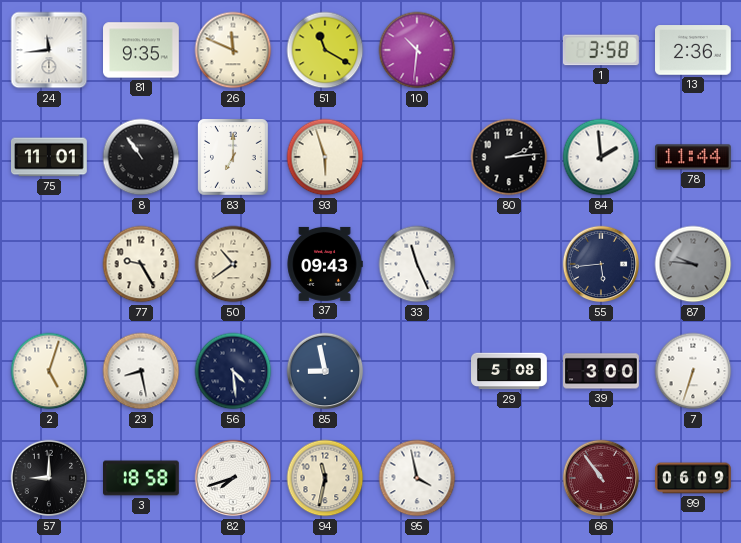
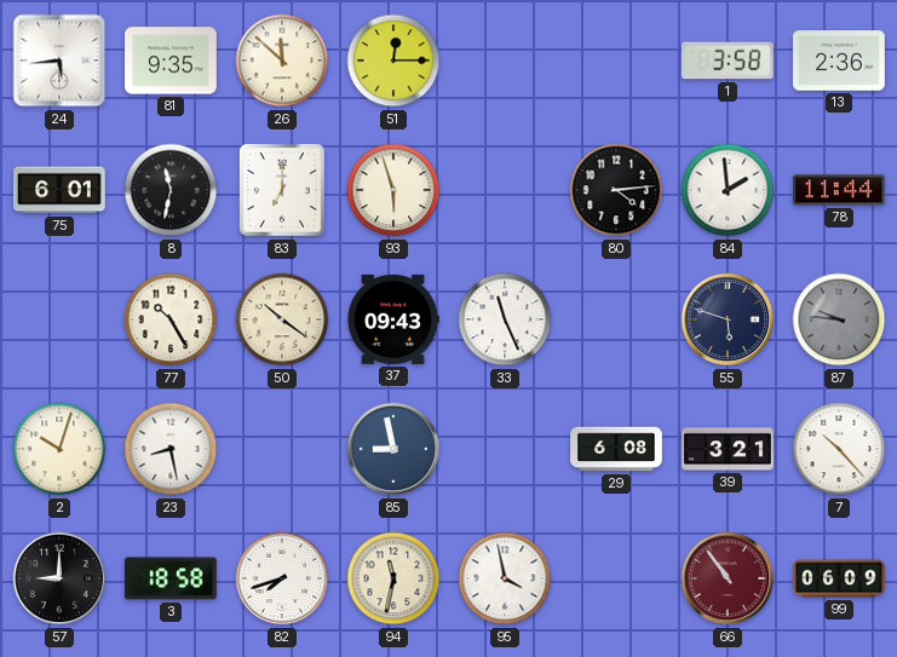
24: 11:44 -> 5:44 (59, 60)
26: 11:49 -> 11:52 (282, 60)
51: 11:20 -> 12:15 (393, 60)
10: 10:31 -> none (417, 50)
75: 11:01 -> 6:01 (61, 190)
8: 10:54 -> 11:32 (171, 190)
80: 2:14 -> 4:14 (616, 190)
77: 9:25 -> 10:25 (171, 319)
50: 10:39 -> 10:21 (282, 319)
55: 5:44 -> 5:48 (728, 319)
2: 5:03 -> 10:03 (59, 449)
56: 4:29 -> none (233, 371)
29: 5:08 -> 6:08 (617, 449)
39: 3:00 -> 3:21 (728, 449)
7: 6:33 -> 10:23 (839, 449)
